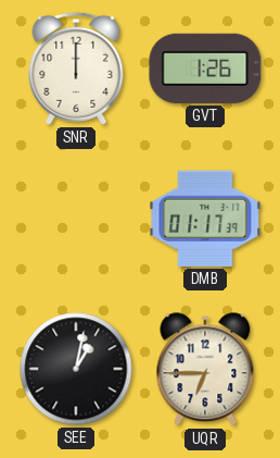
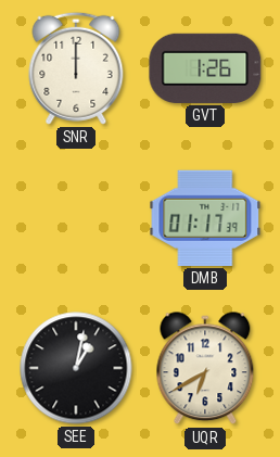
UQR: 6:45 -> 6:40 (205, 369)
